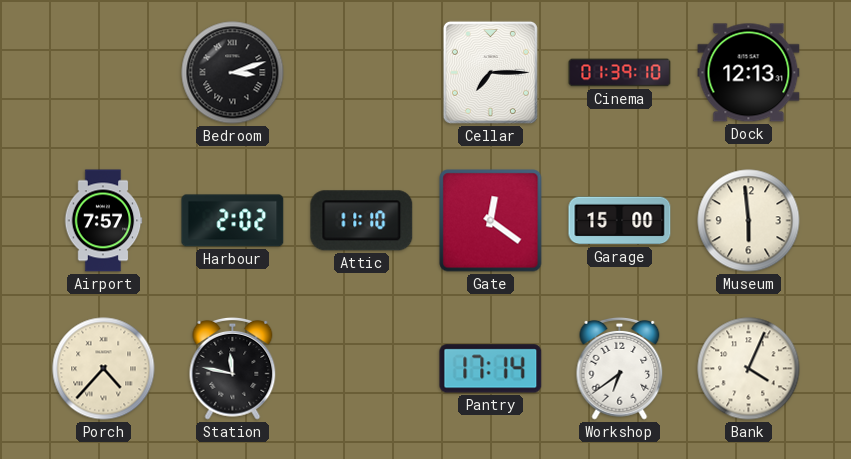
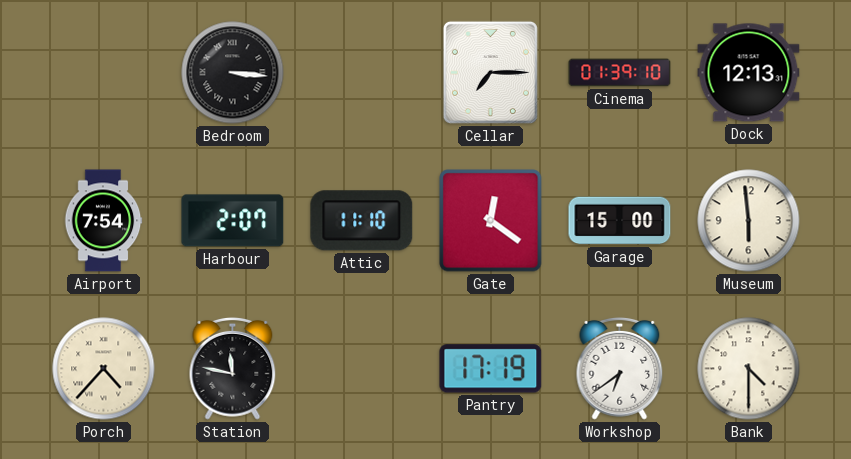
Bedroom: 3:12 -> 3:16 (233, 73)
Airport: 7:57 -> 7:54 (103, 221)
Harbour: 2:02 -> 2:07 (233, 221)
Pantry: 17:14 -> 17:19 (491, 369)
Bank: 4:04 -> 4:30 (749, 369)
